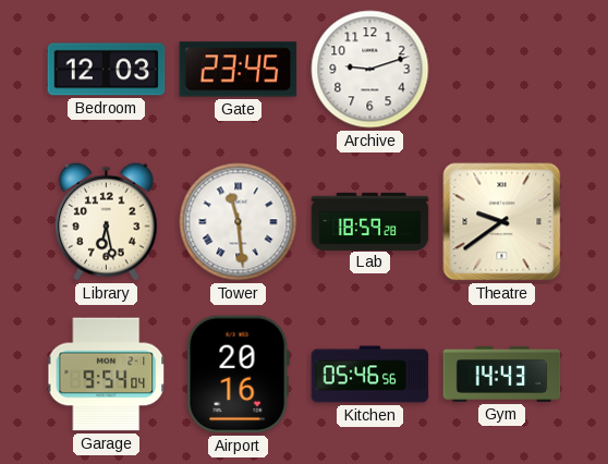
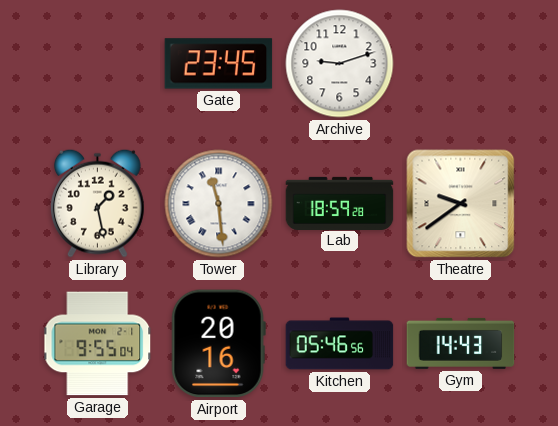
Bedroom: 12:03 -> none (107, 70)
Library: 6:28 -> 1:28 (97, 203)
Garage: 9:54 -> 9:55 (98, 344)
